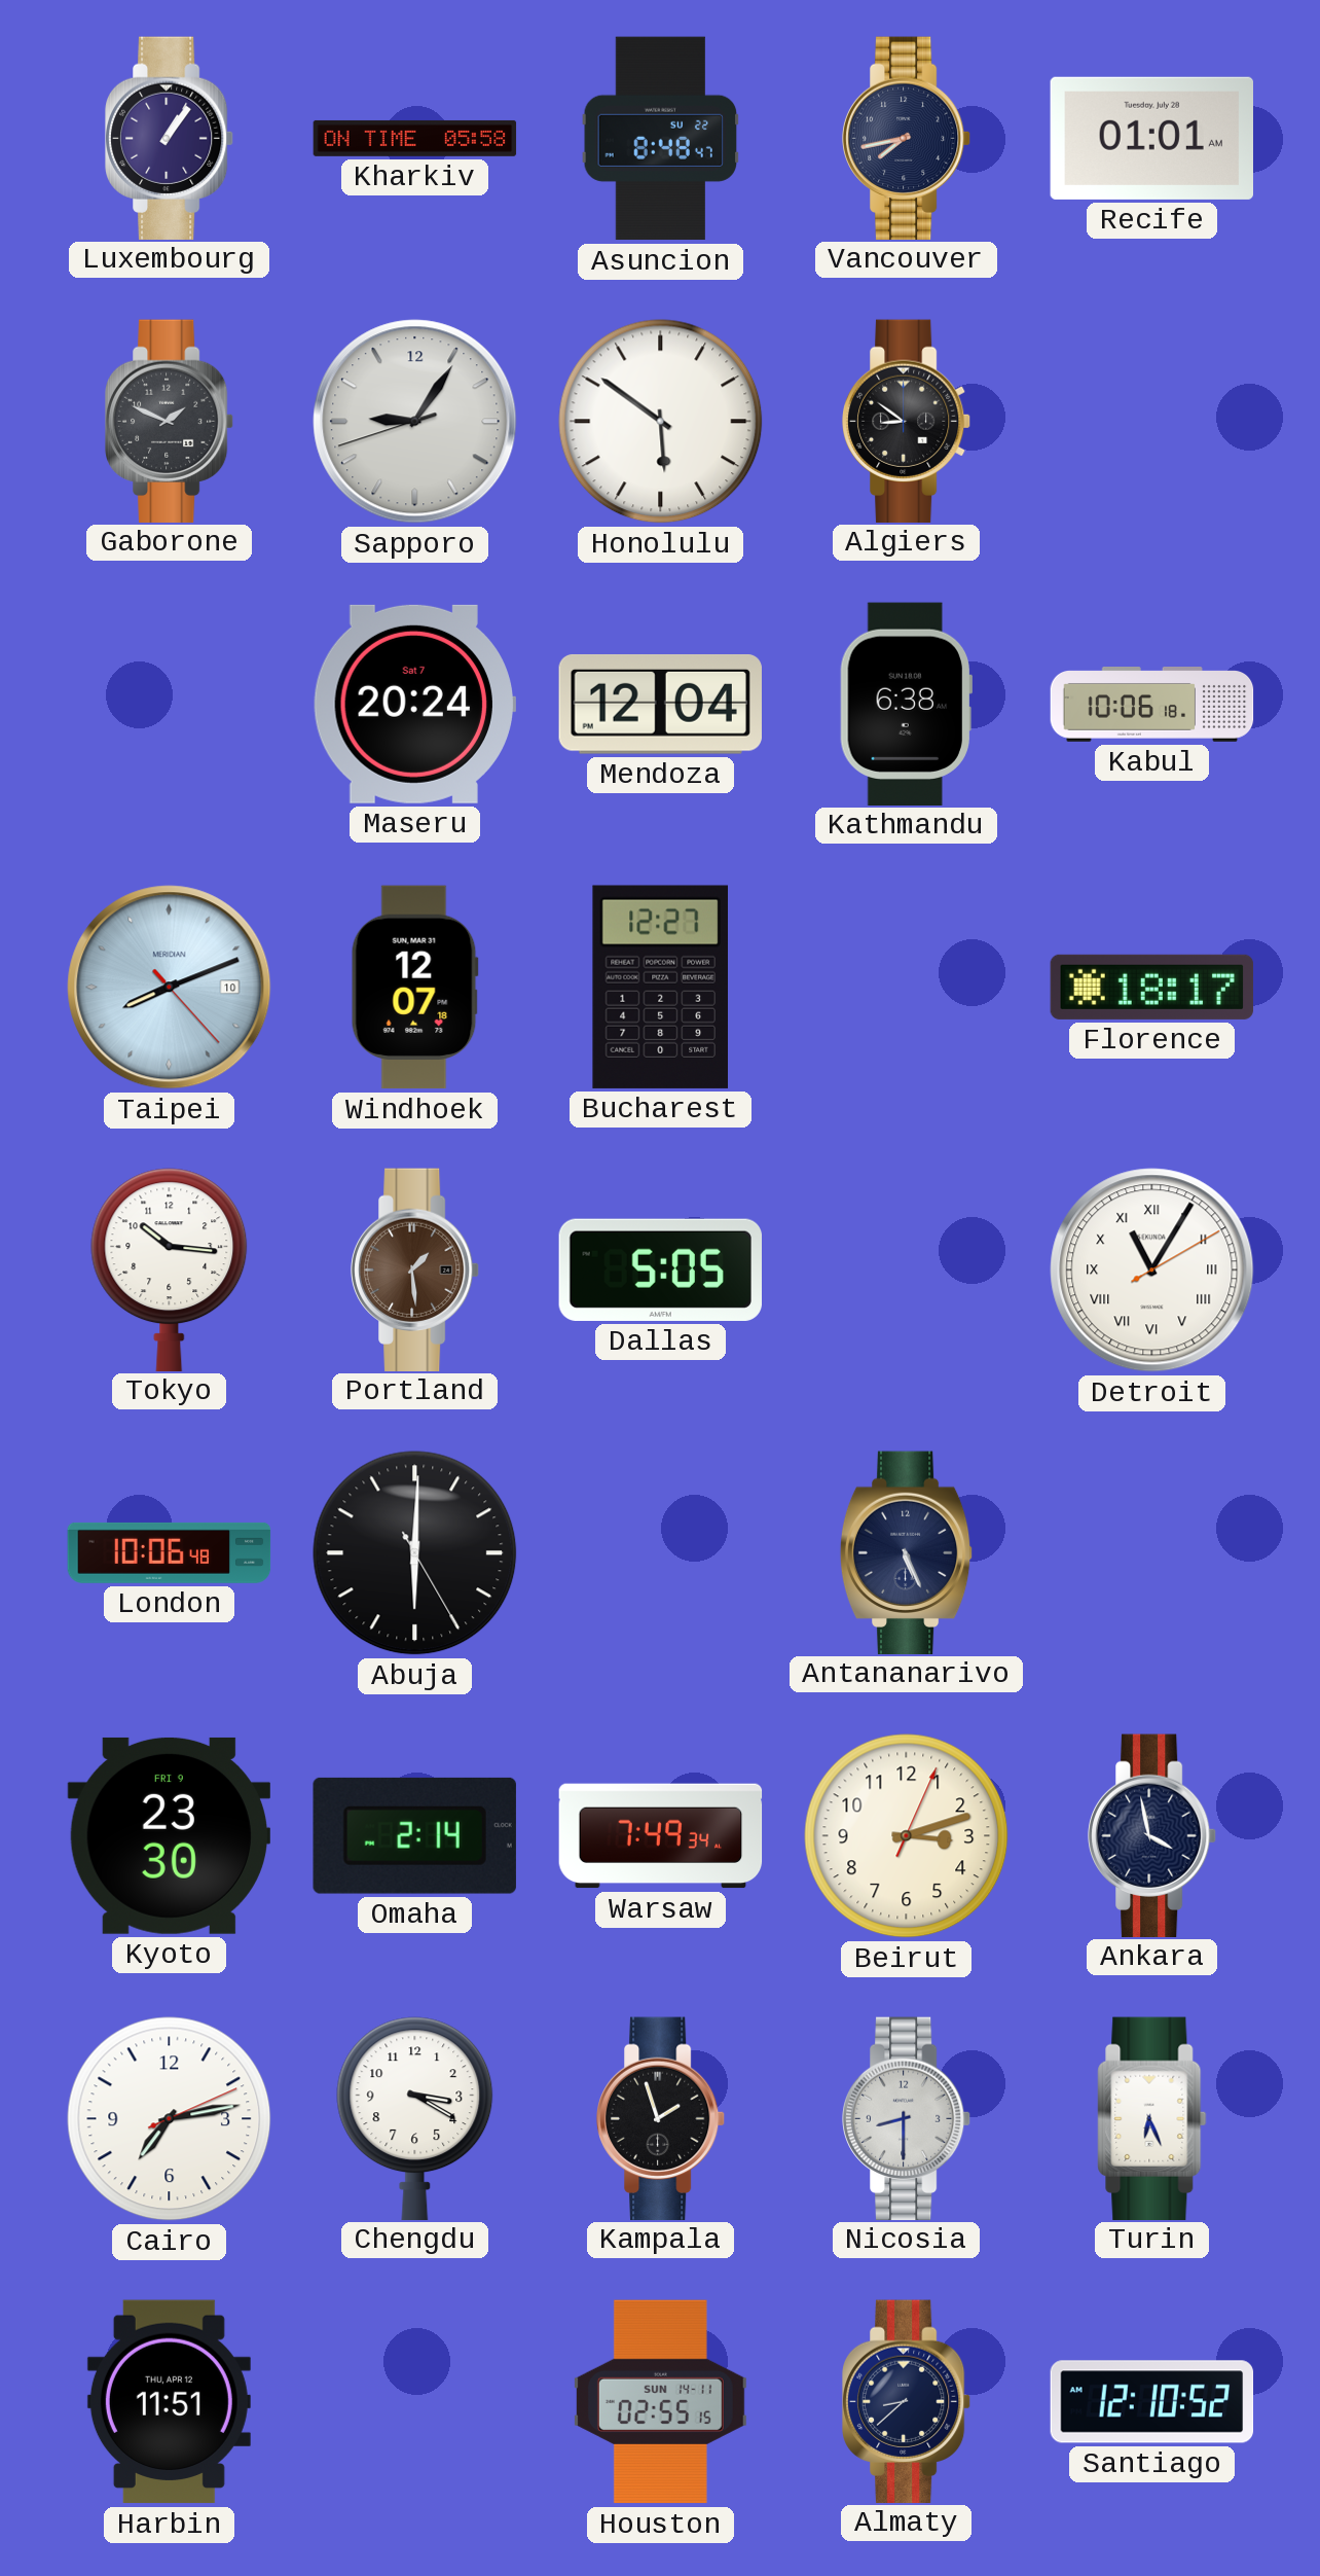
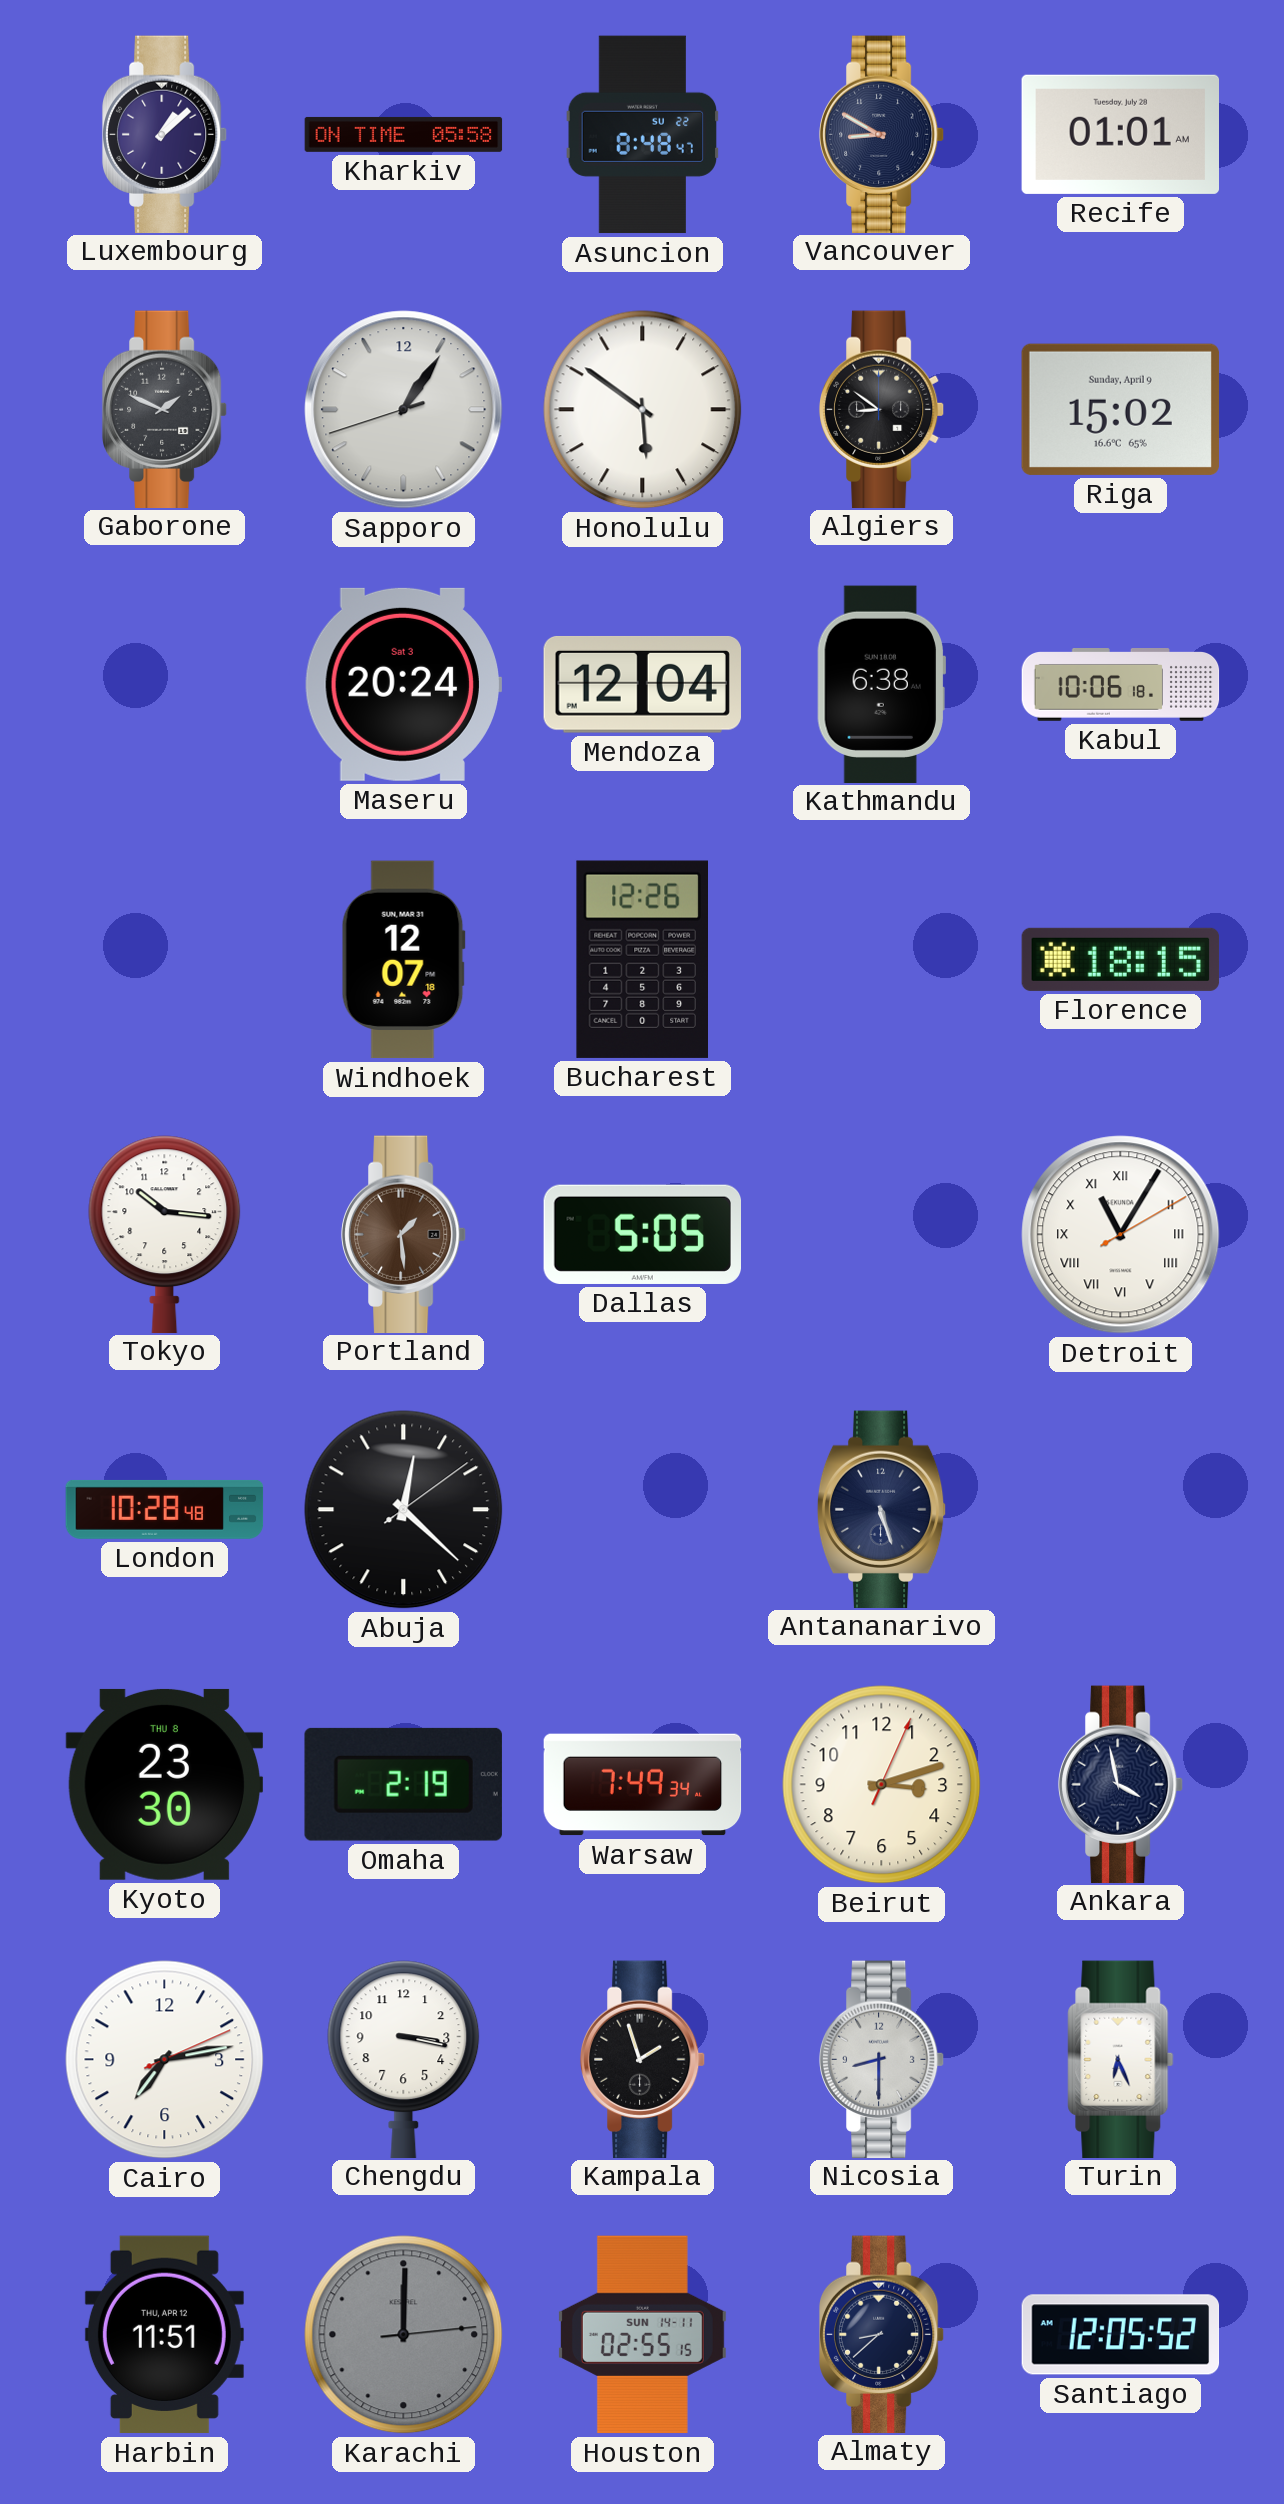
Luxembourg: 1:06 -> 1:08 (165, 134)
Vancouver: 7:43 -> 8:50 (882, 134)
Sapporo: 9:05 -> 1:05 (404, 410)
Riga: none -> 15:02 (1120, 409)
Maseru date: Sat 7 -> Sat 3 (403, 684)
Taipei: 8:11 -> none (170, 988)
Bucharest: 12:27 -> 12:26 (642, 959)
Florence: 18:17 -> 18:15 (1121, 959)
London: 10:06 -> 10:28 (165, 1509)
Abuja: 6:00 -> 12:22 (404, 1510)
Antananarivo: 5:26 -> 5:27 (882, 1509)
Kyoto date: FRI 9 -> THU 8 (164, 1784)
Omaha: 2:14 -> 2:19 (403, 1784)
Chengdu: 3:20 -> 3:17 (404, 2059)
Karachi: none -> 12:00 (404, 2335)
Santiago: 12:10 -> 12:05 (1121, 2335)
